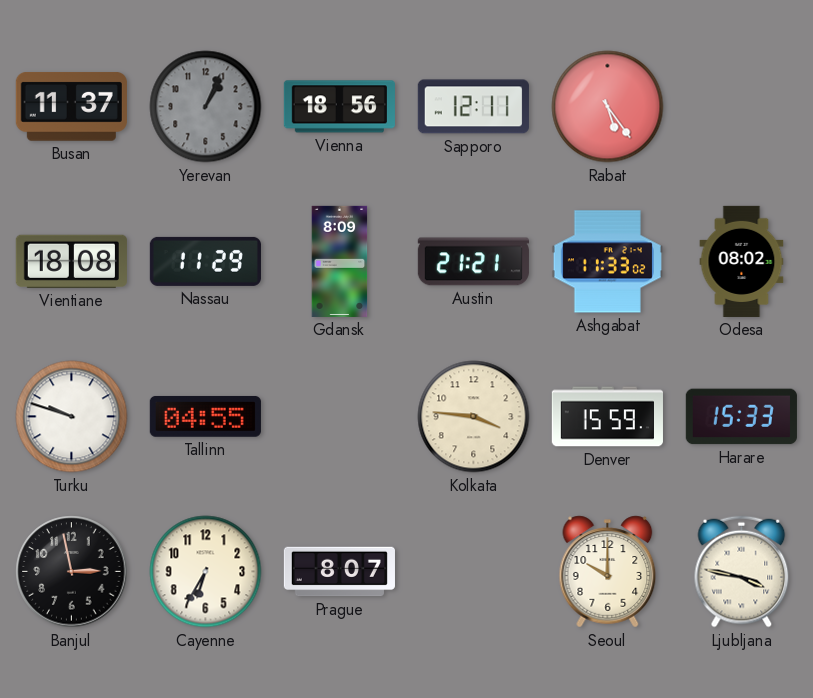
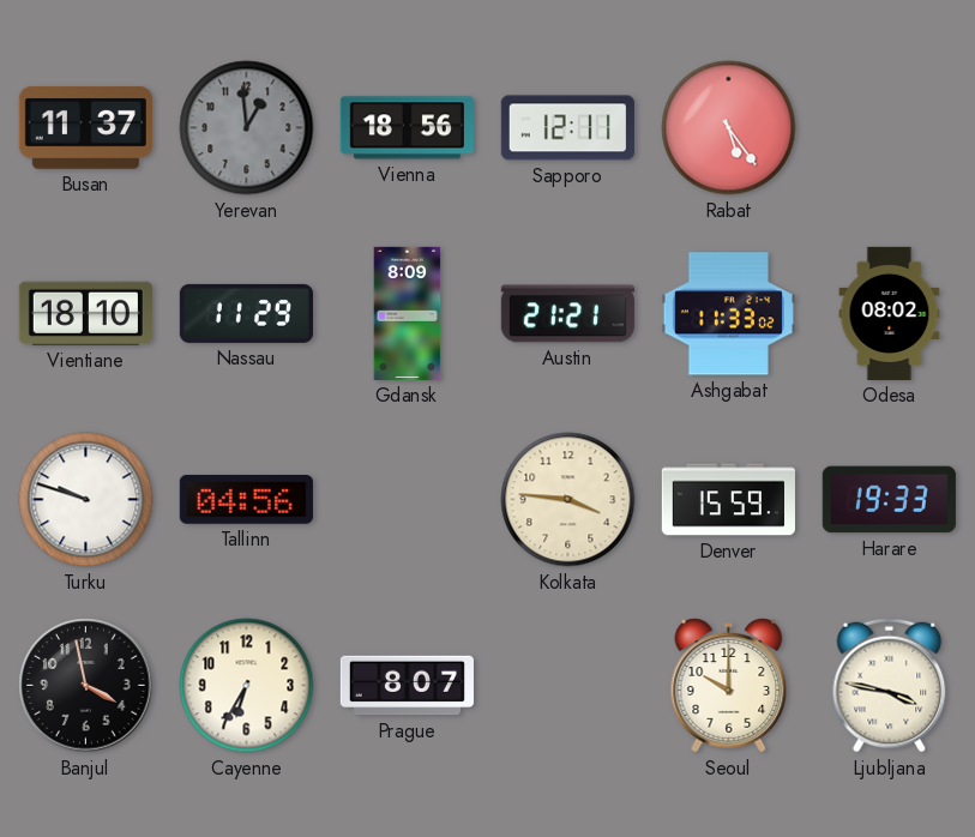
Yerevan: 1:04 -> 12:59 (247, 128)
Vientiane: 18:08 -> 18:10 (85, 313)
Tallinn: 04:55 -> 04:56 (246, 499)
Harare: 15:33 -> 19:33 (889, 500)
Banjul: 2:58 -> 3:58 (86, 686)
